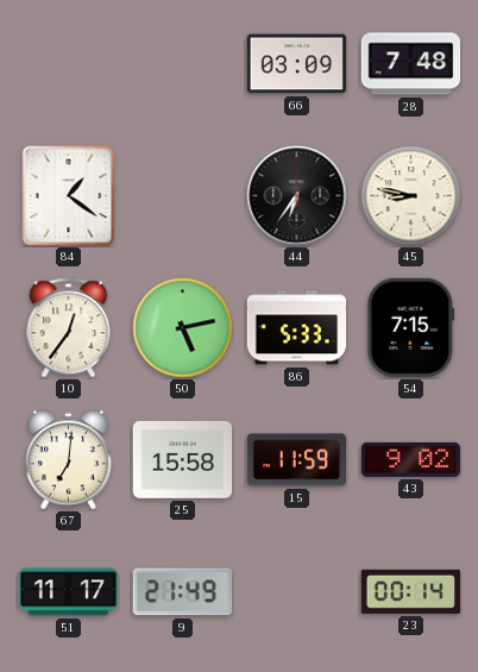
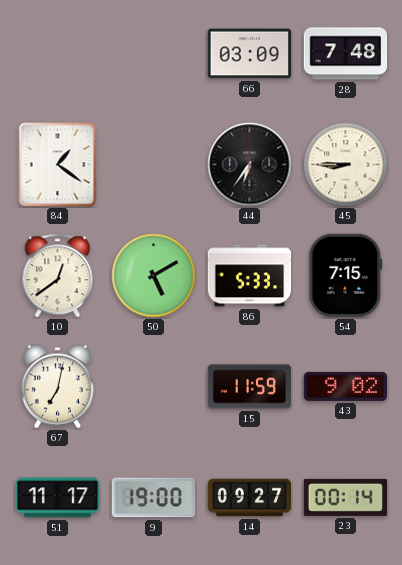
45: 8:47 -> 8:45 (346, 165)
10: 12:36 -> 12:39 (58, 276)
50: 5:13 -> 5:10 (154, 276)
67: 7:01 -> 7:02 (57, 387)
25: 15:58 -> none (183, 459)
9: 21:49 -> 19:00 (153, 498)
14: none -> 09:27 (250, 498)
